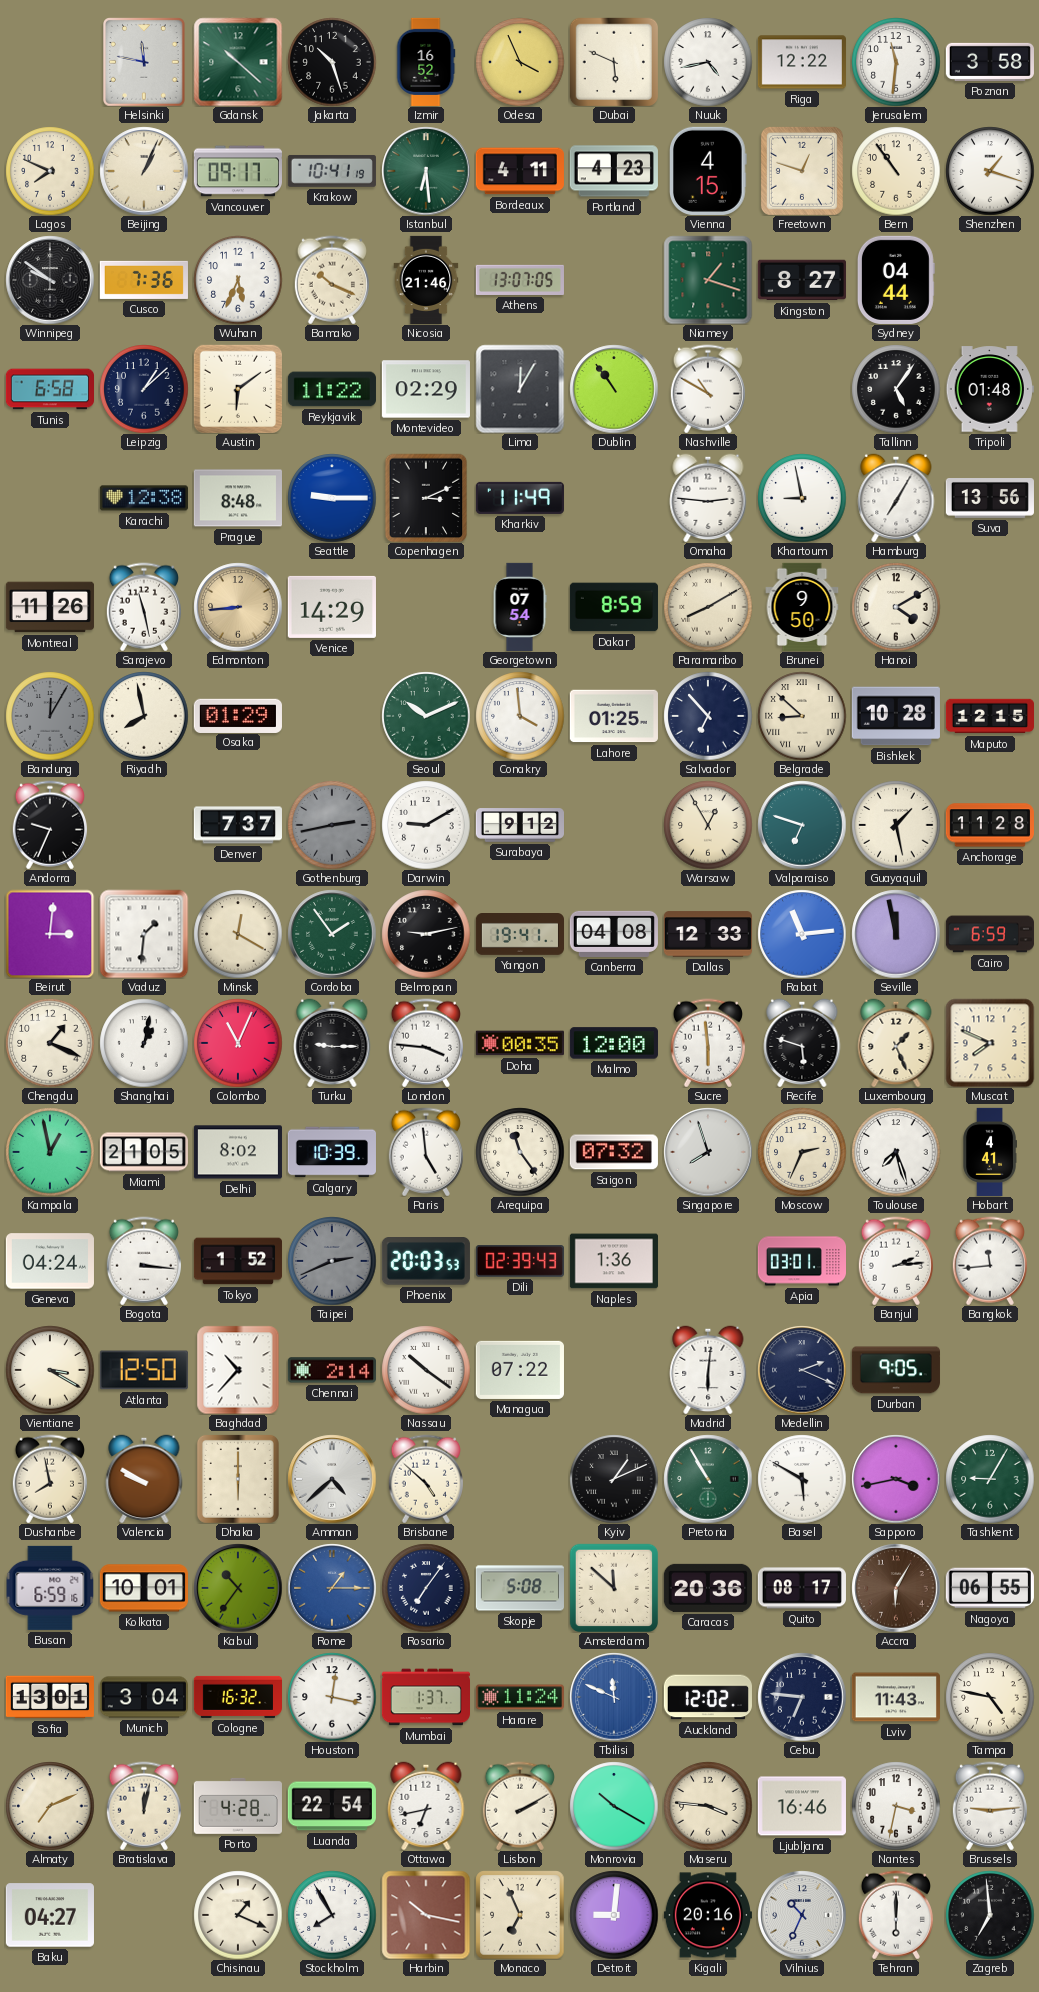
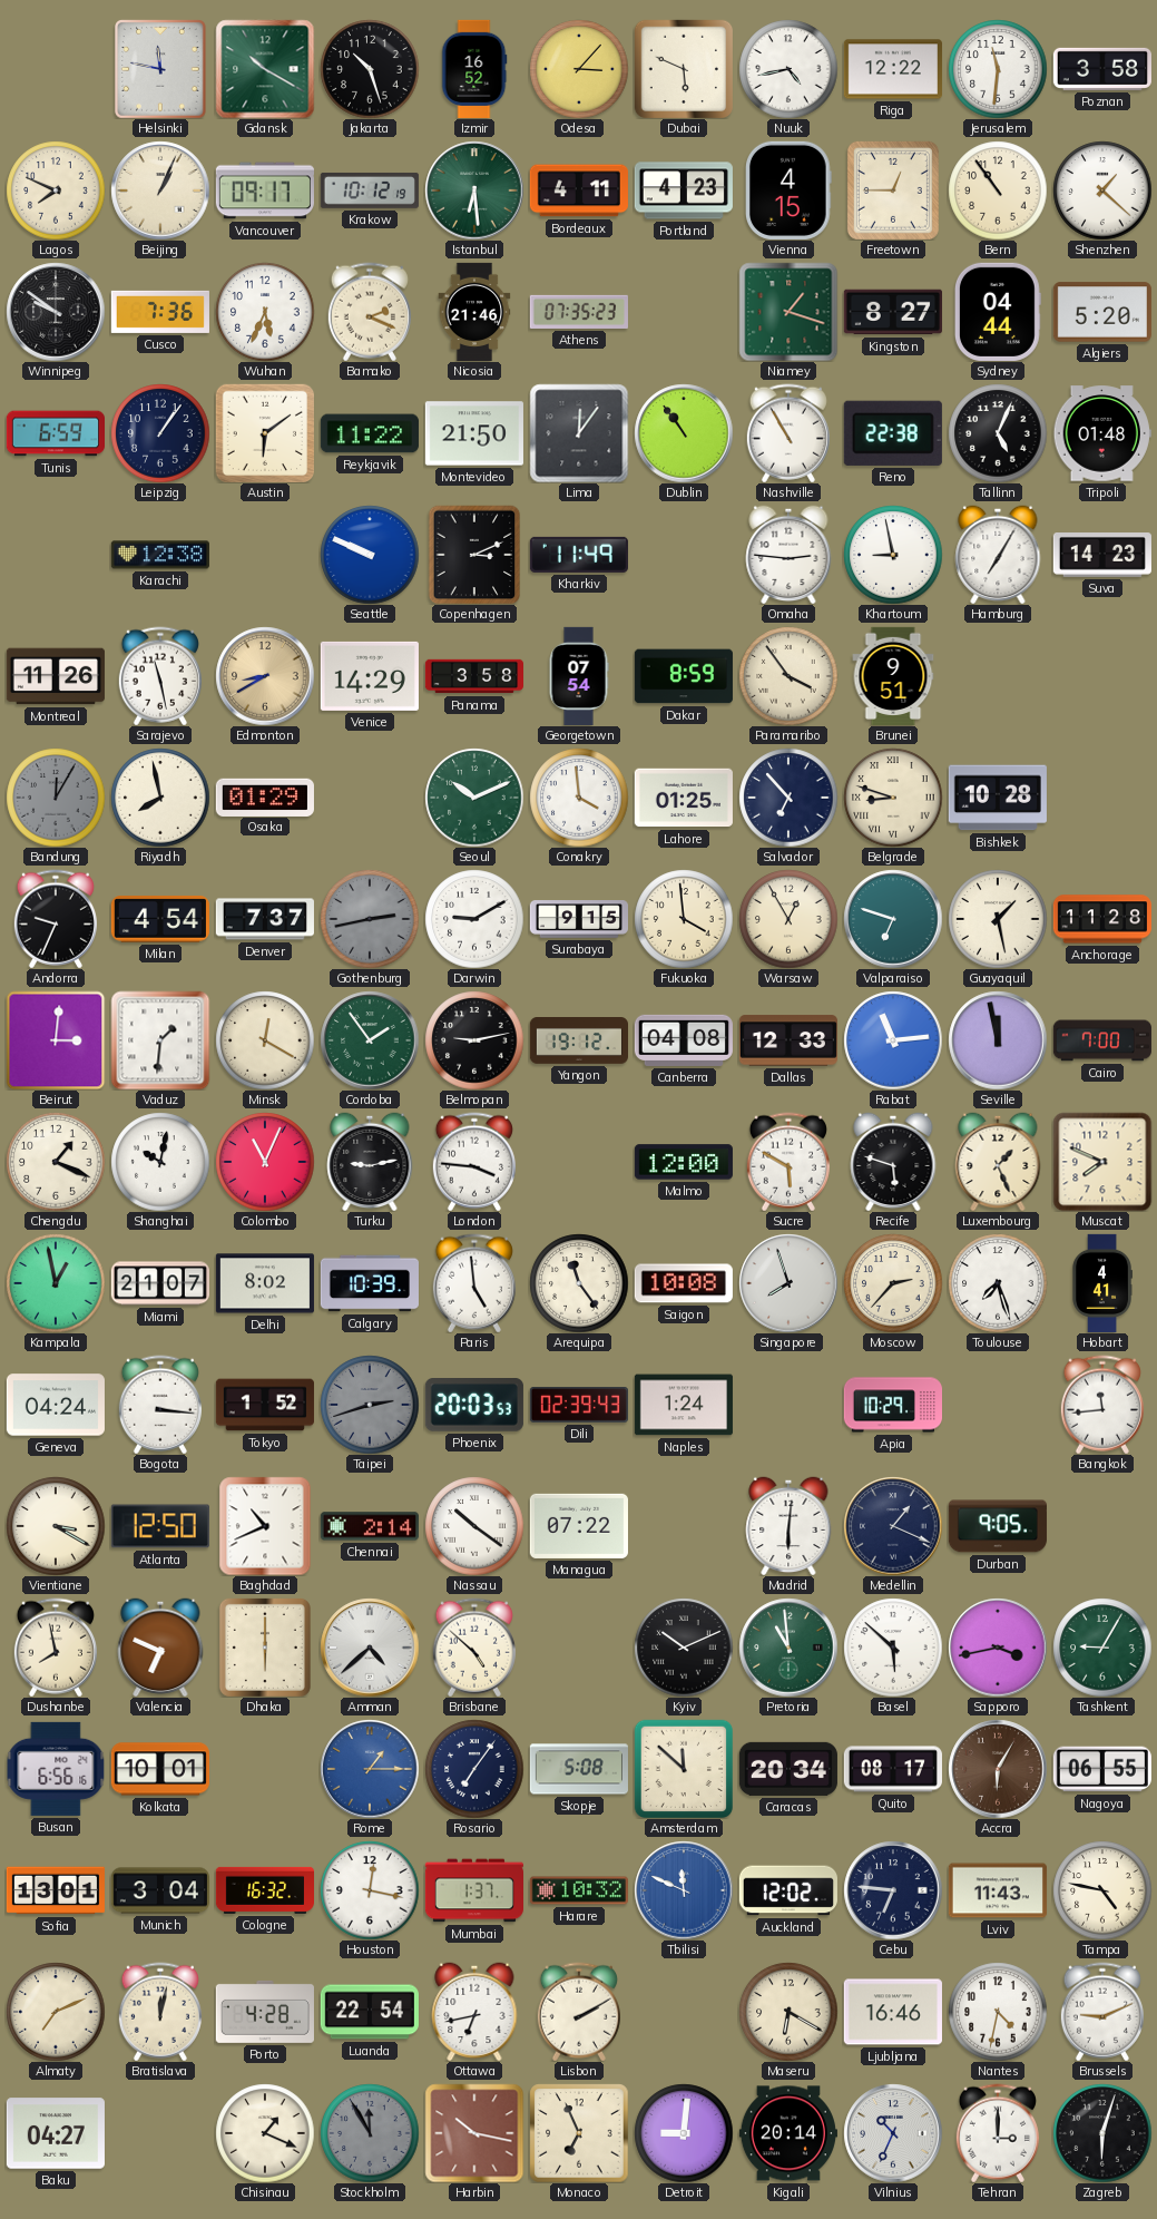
Gdansk: 10:22 -> 10:20 (265, 69)
Odesa: 3:56 -> 3:07 (579, 69)
Krakow: 10:41 -> 10:12 (370, 190)
Freetown: 12:48 -> 12:45 (893, 190)
Shenzhen: 1:18 -> 1:22 (1102, 190)
Bamako: 10:19 -> 2:19 (370, 312)
Athens: 13:07 -> 07:35 (579, 312)
Algiers: none -> 5:20 (1102, 312)
Tunis: 6:58 -> 6:59 (55, 433)
Leipzig: 1:08 -> 1:06 (160, 433)
Montevideo: 02:29 -> 21:50 (474, 433)
Lima: 12:05 -> 12:06 (579, 433)
Nashville: 10:50 -> 10:55 (788, 433)
Reno: none -> 22:38 (893, 433)
Tallinn: 5:06 -> 5:04 (998, 433)
Prague: 8:48 -> none (238, 498)
Seattle: 9:15 -> 9:49 (370, 555)
Suva: 13:56 -> 14:23 (1102, 556)
Edmonton: 8:44 -> 8:40 (265, 676)
Panama: none -> 3:58 (473, 676)
Paramaribo: 8:10 -> 3:54 (788, 676)
Brunei: 9:50 -> 9:51 (893, 676)
Hanoi: 4:10 -> none (896, 607)
Belgrade: 8:52 -> 8:48 (893, 798)
Maputo: 12:15 -> none (989, 716)
Milan: none -> 4:54 (160, 920)
Surabaya: 9:12 -> 9:15 (578, 919)
Fukuoka: none -> 3:59 (684, 919)
Yangon: 19:41 -> 19:12 (578, 1040)
Cairo: 6:59 -> 7:00 (1102, 1040)
Shanghai: 1:02 -> 10:02 (160, 1162)
Turku: 9:15 -> 9:13 (370, 1162)
Doha: 00:35 -> none (520, 1043)
Sucre: 5:59 -> 5:50 (788, 1162)
Miami: 21:05 -> 21:07 (160, 1283)
Saigon: 07:32 -> 10:08 (684, 1283)
Moscow: 2:34 -> 2:37 (893, 1283)
Taipei: 2:41 -> 2:42 (370, 1405)
Naples: 1:36 -> 1:24 (684, 1405)
Apia: 03:01 -> 10:29 (892, 1405)
Banjul: 2:14 -> none (896, 1261)
Baghdad: 10:37 -> 10:41 (265, 1526)
Medellin: 2:19 -> 1:19 (893, 1526)
Valencia: 9:50 -> 6:49 (160, 1648)
Kyiv: 1:11 -> 10:11 (684, 1648)
Pretoria: 10:55 -> 10:59 (788, 1648)
Basel: 5:50 -> 5:52 (893, 1648)
Busan: 6:59 -> 6:56 (56, 1769)
Kabul: 10:36 -> none (238, 1588)
Caracas: 20:36 -> 20:34 (788, 1769)
Harare: 11:24 -> 10:32 (579, 1890)
Monrovia: 10:20 -> none (614, 1806)
Maseru: 3:46 -> 6:20 (788, 2012)
Nantes: 3:32 -> 4:32 (998, 2012)
Brussels: 9:14 -> 9:11 (1102, 2012)
Stockholm: 7:55 -> 11:55 (370, 2133)
Stockholm dial: white -> grey (370, 2133)
Kigali: 20:16 -> 20:14 (788, 2133)
Tehran: 6:00 -> 3:00 (998, 2133)
Zagreb: 6:59 -> 6:03 (1102, 2133)
